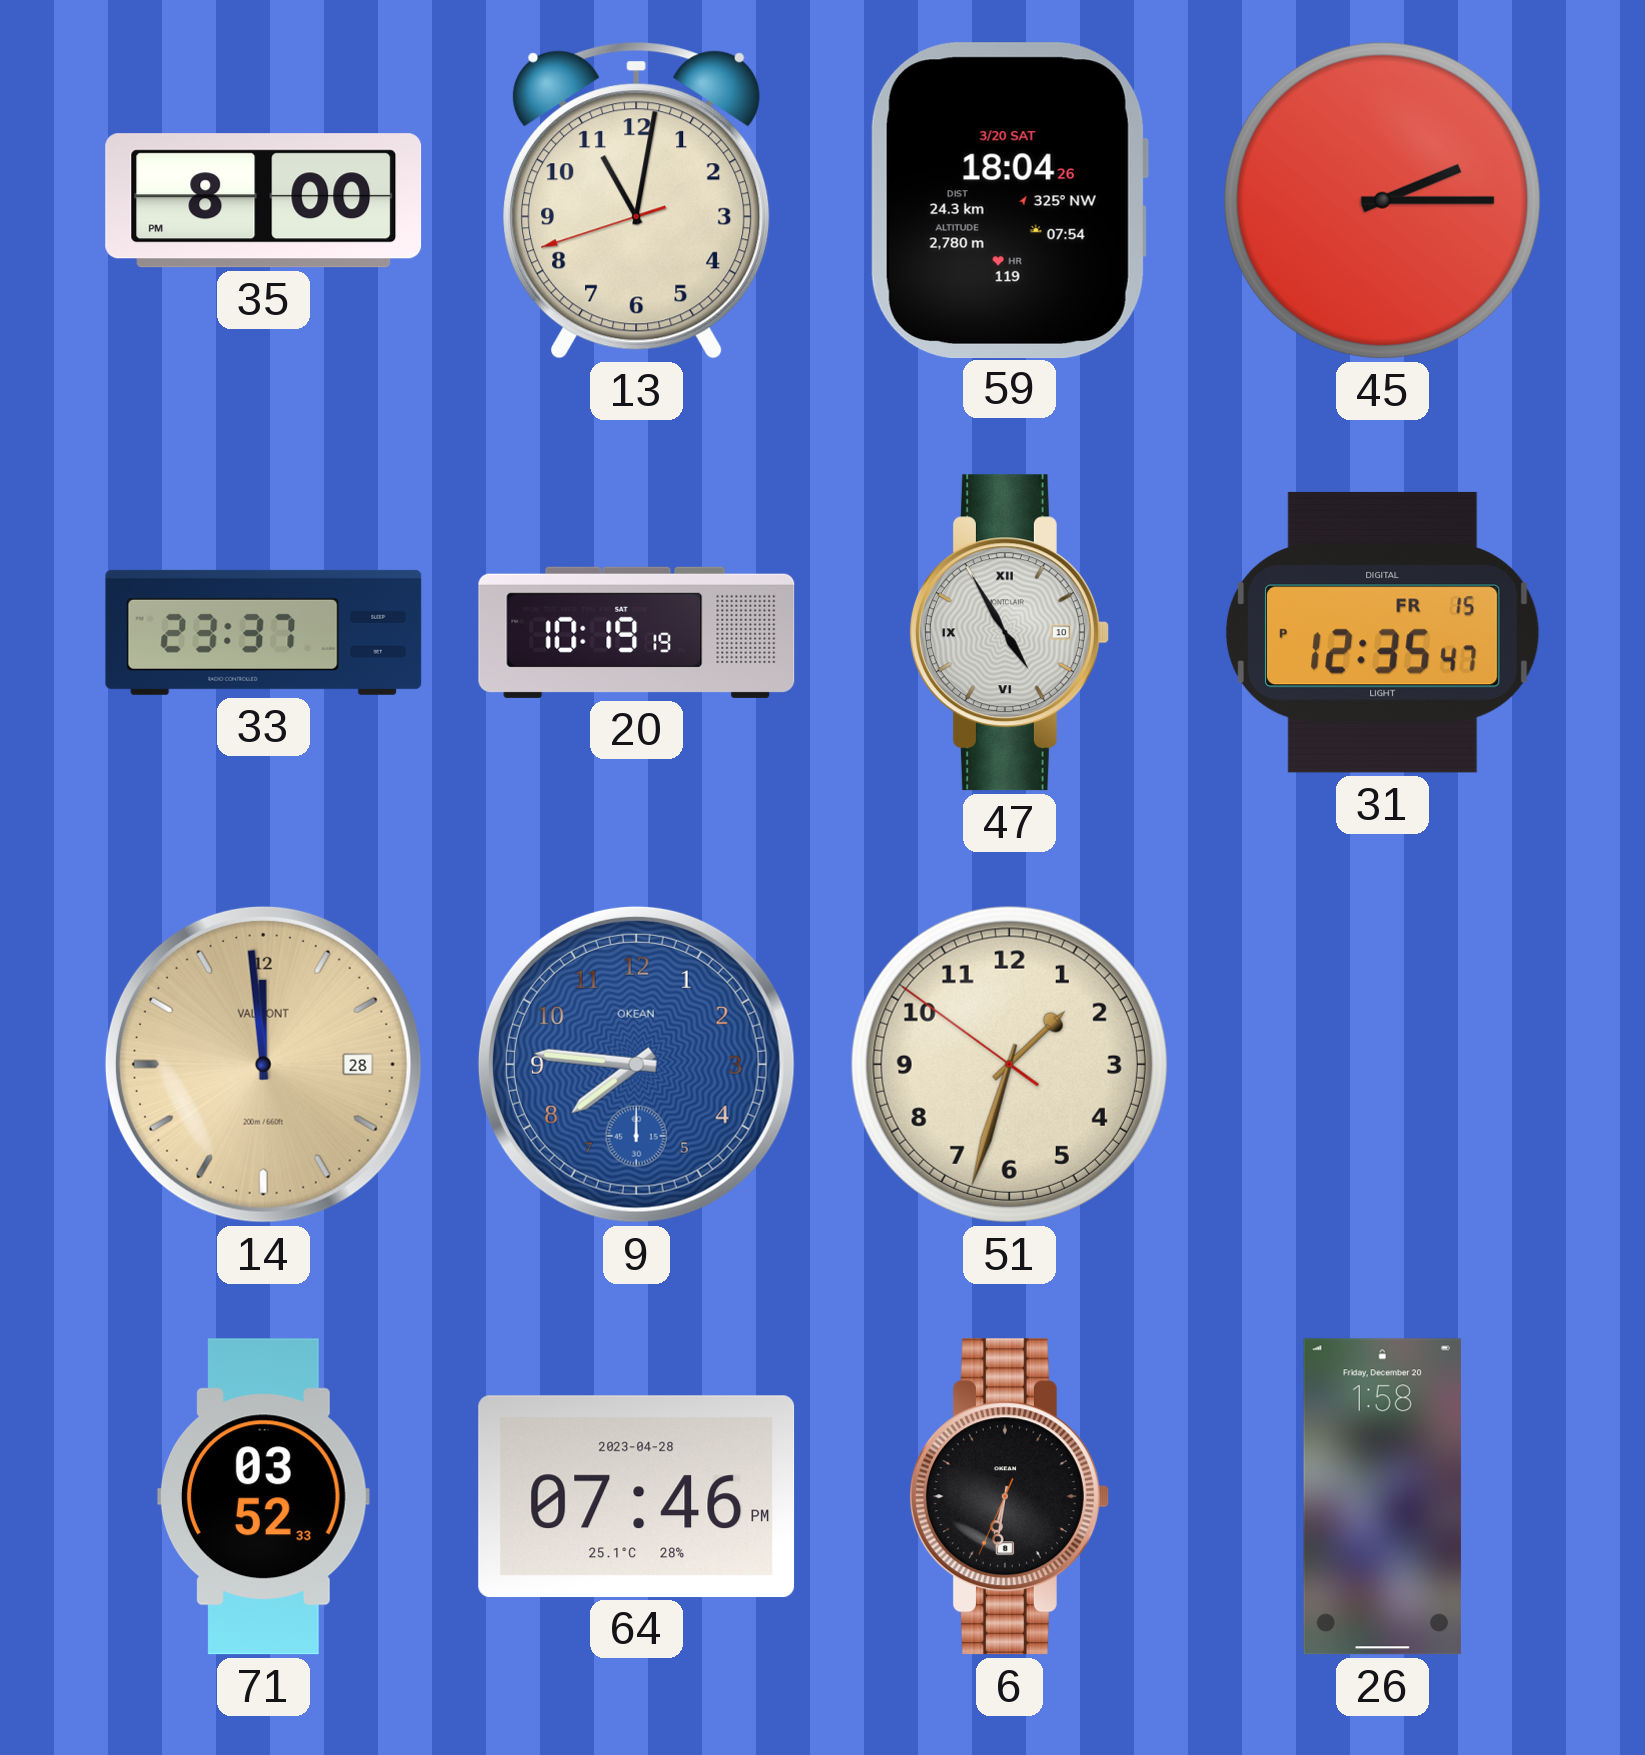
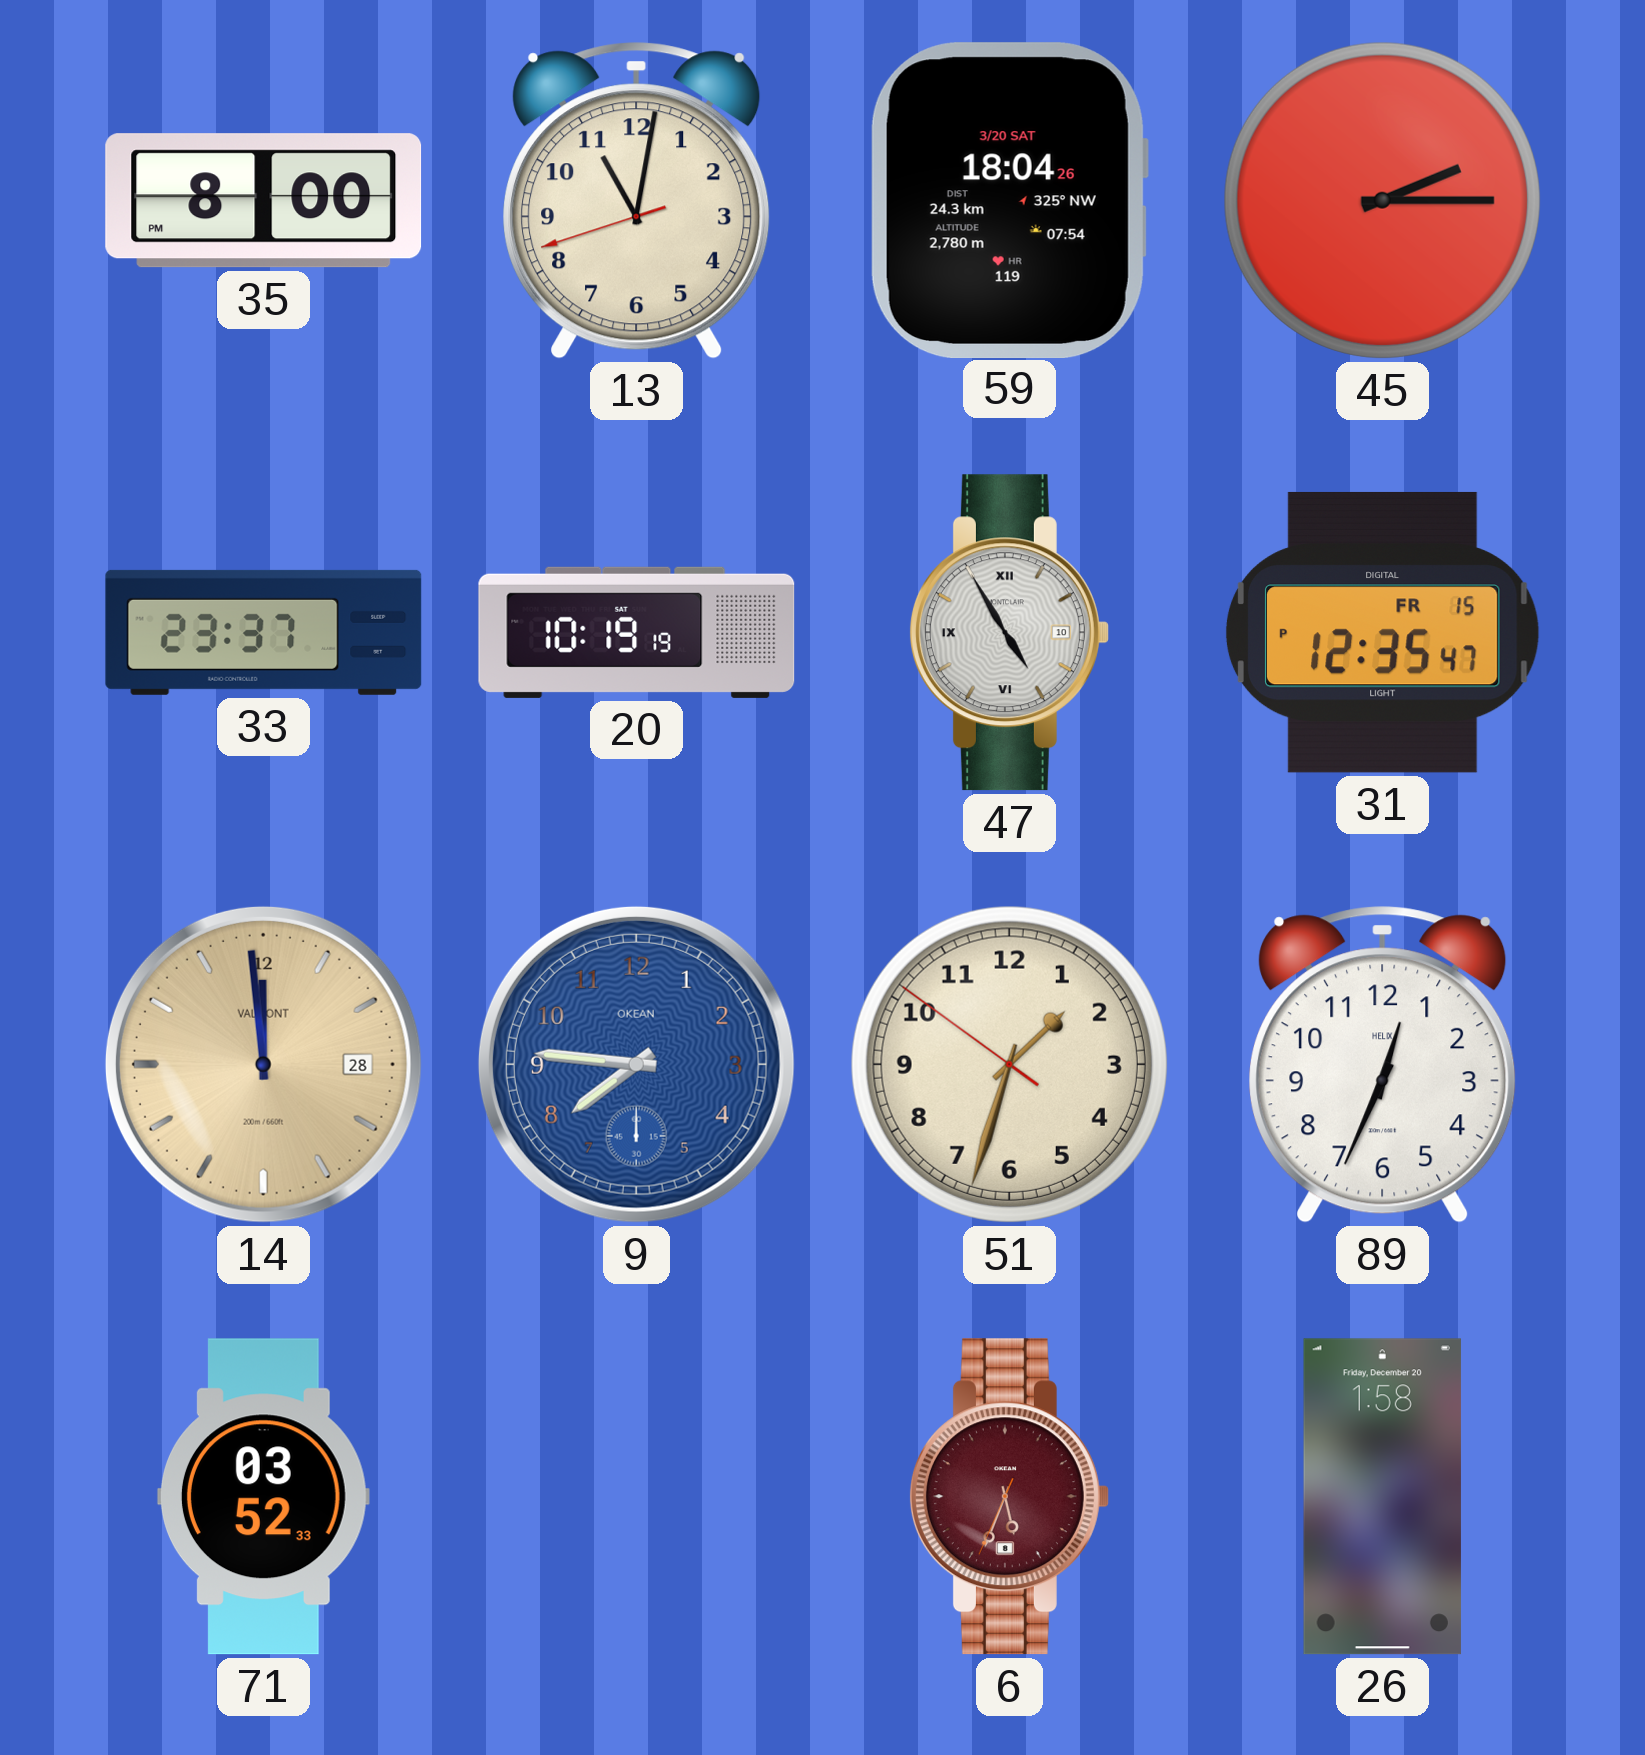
89: none -> 12:34 (1383, 1065)
64: 07:46 -> none (637, 1496)
6: 6:31 -> 5:33 (1009, 1497)
6 dial: black -> burgundy (1009, 1497)
